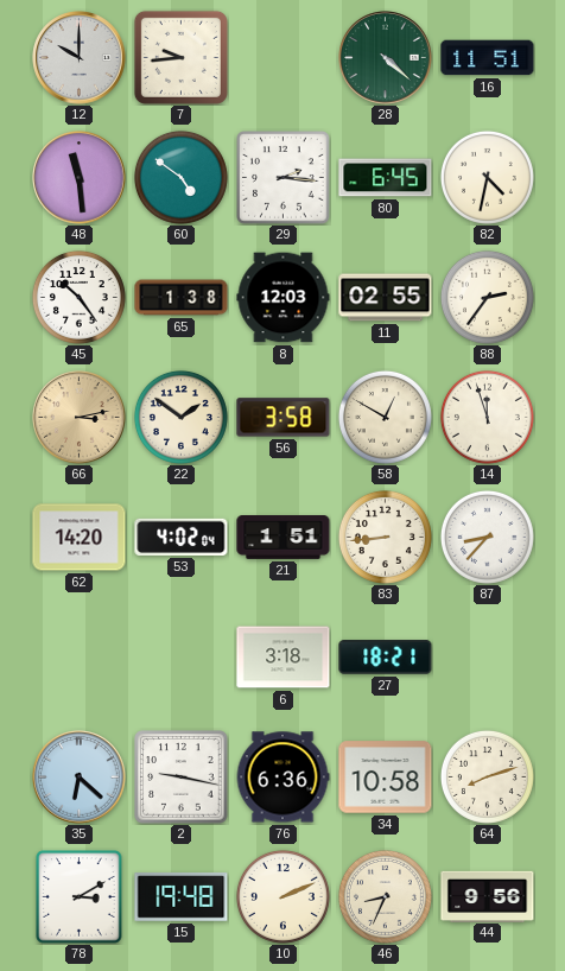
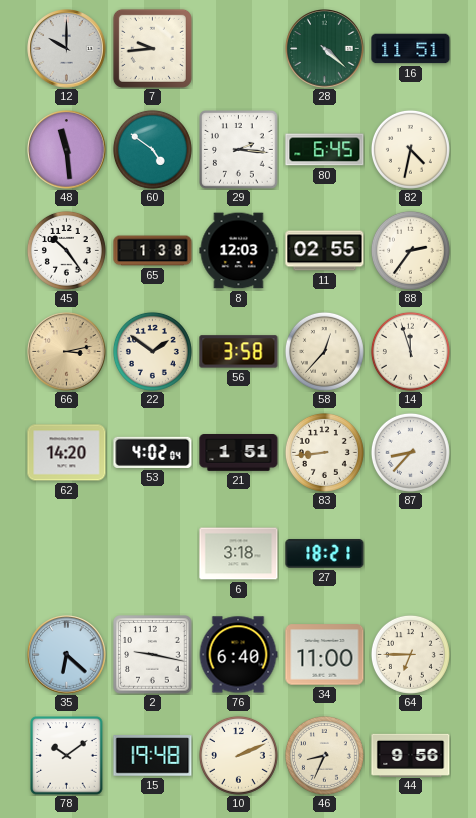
58: 12:50 -> 12:37 (324, 351)
76: 6:36 -> 6:40 (238, 655)
34: 10:58 -> 11:00 (325, 655)
64: 8:12 -> 6:45 (410, 654)
78: 3:10 -> 10:09 (67, 756)
